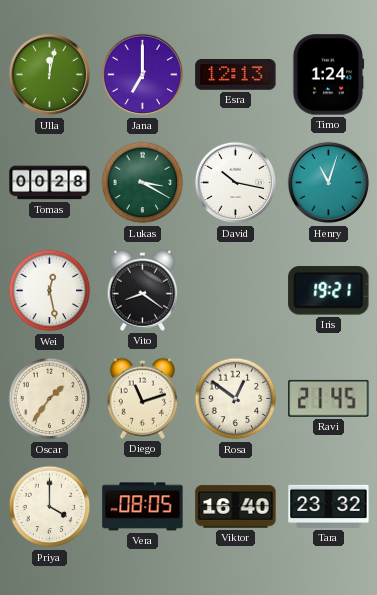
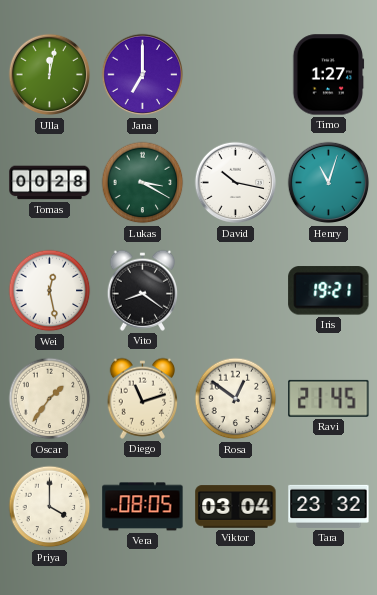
Esra: 12:13 -> none (236, 75)
Timo: 1:24 -> 1:27 (329, 75)
Viktor: 16:40 -> 03:04 (236, 507)
